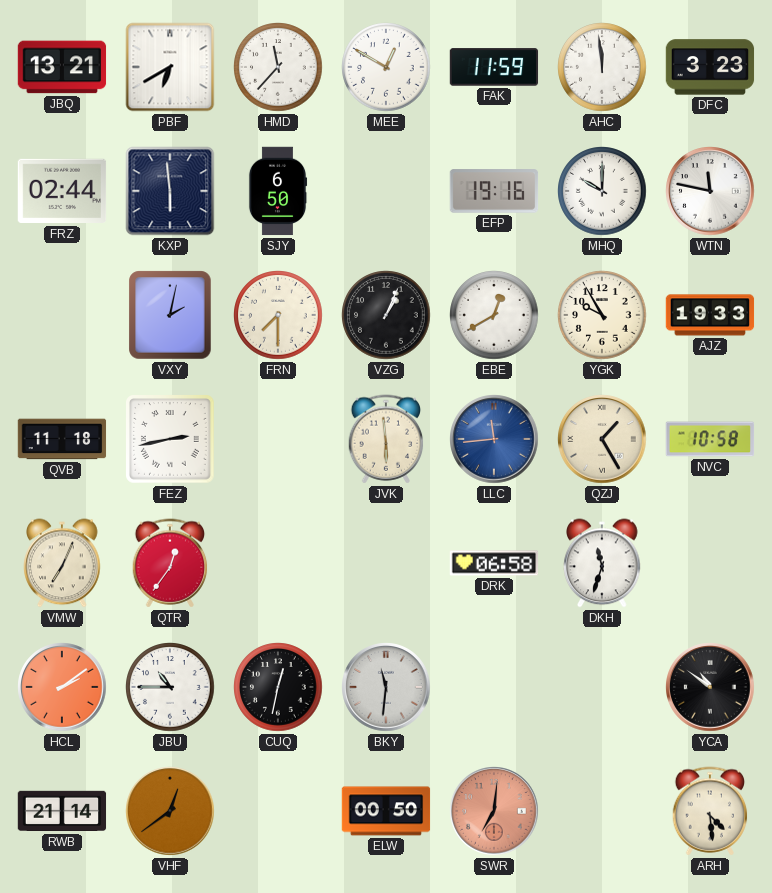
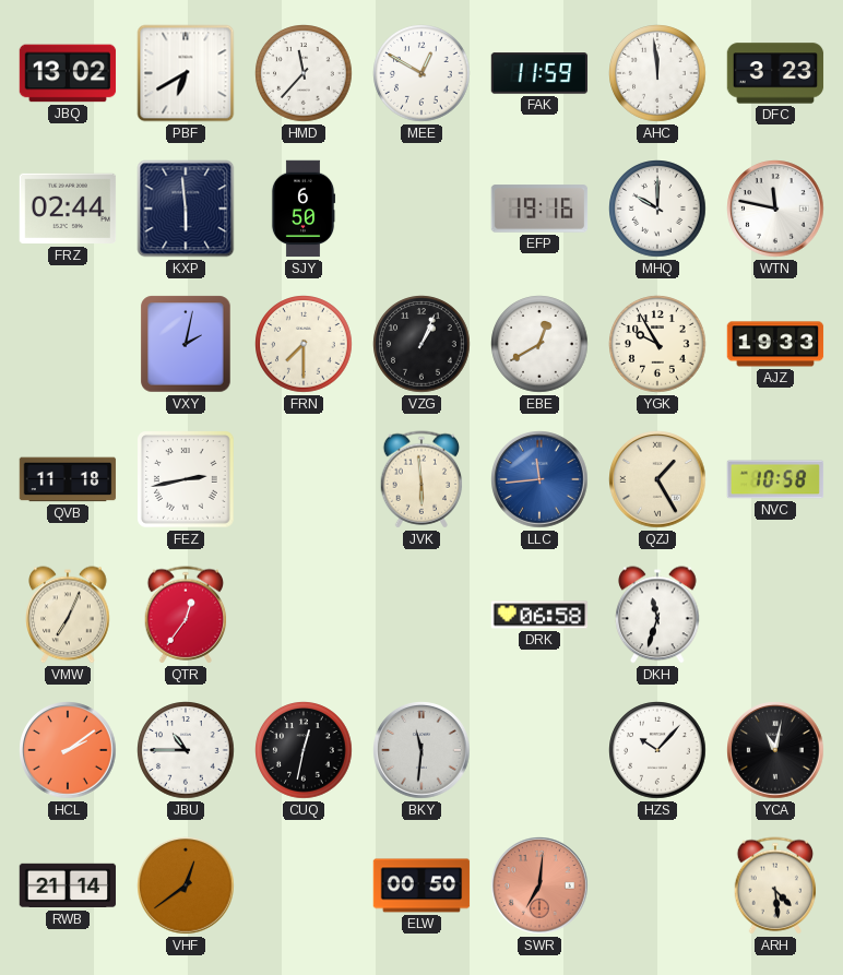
JBQ: 13:21 -> 13:02 (68, 73)
HZS: none -> 10:07 (657, 750)
YCA: 10:51 -> 11:02 (775, 750)
